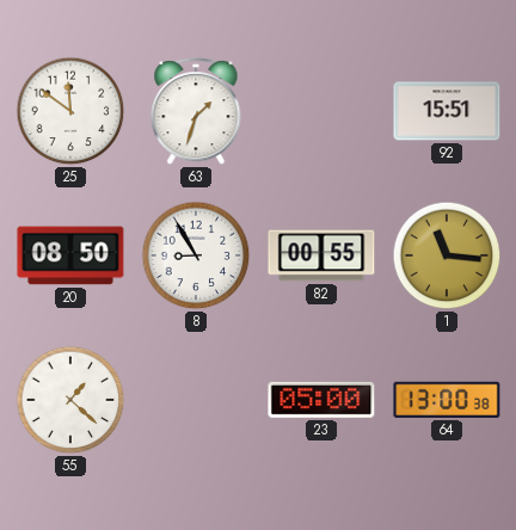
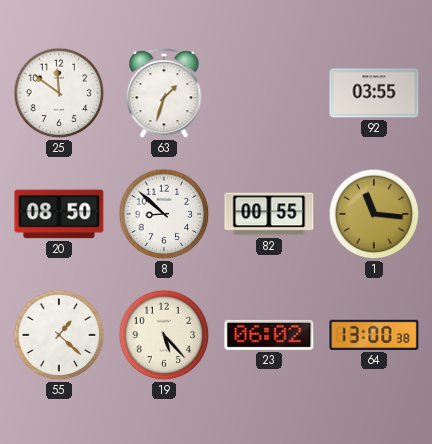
92: 15:51 -> 03:55 (374, 93)
8: 8:55 -> 8:52 (164, 214)
19: none -> 5:23 (164, 335)
23: 05:00 -> 06:02 (269, 335)
